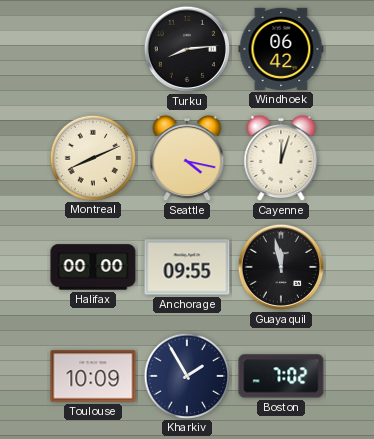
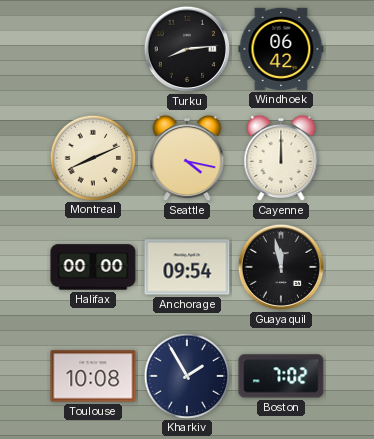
Cayenne: 12:03 -> 12:00 (281, 158)
Anchorage: 09:55 -> 09:54 (187, 267)
Toulouse: 10:09 -> 10:08 (93, 376)
